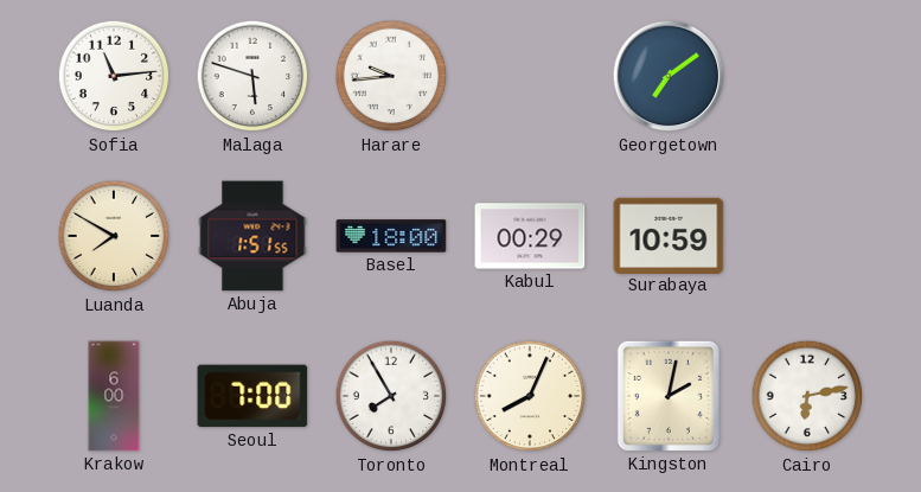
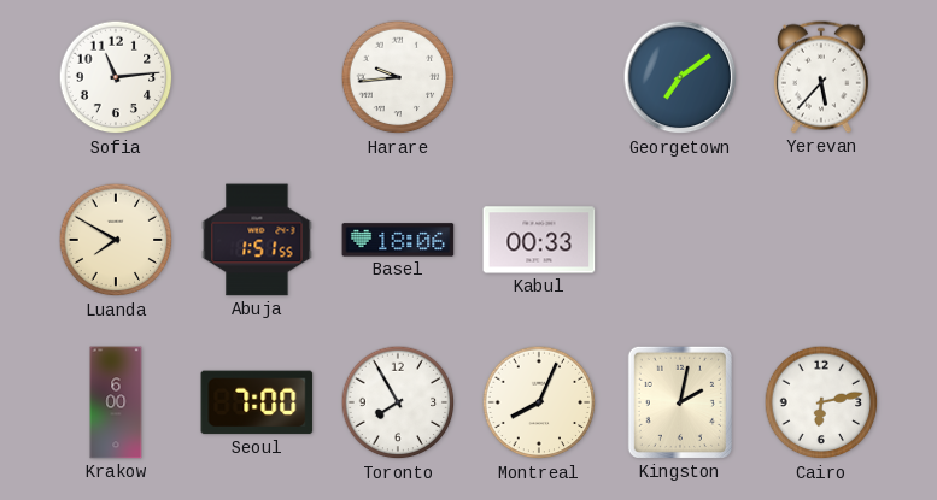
Malaga: 5:48 -> none (252, 76)
Yerevan: none -> 5:37 (821, 77)
Basel: 18:00 -> 18:06 (398, 240)
Kabul: 00:29 -> 00:33 (539, 240)
Surabaya: 10:59 -> none (669, 235)
